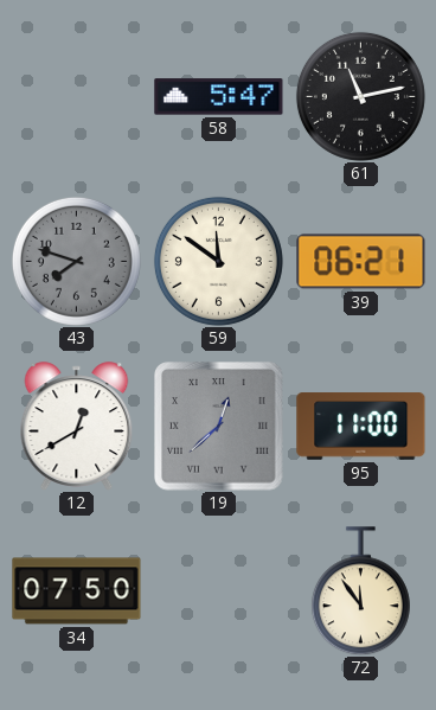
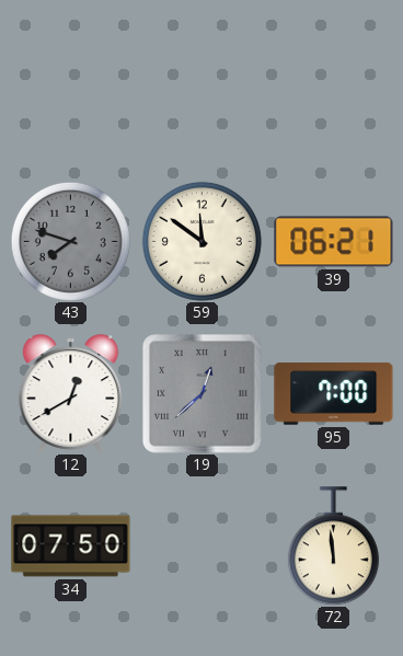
58: 5:47 -> none (219, 97)
61: 11:13 -> none (360, 96)
95: 11:00 -> 7:00 (334, 394)
72: 11:54 -> 11:59 (333, 546)
